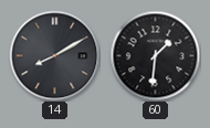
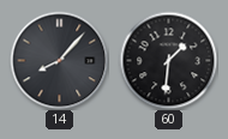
14: 8:10 -> 8:07 (59, 60)
